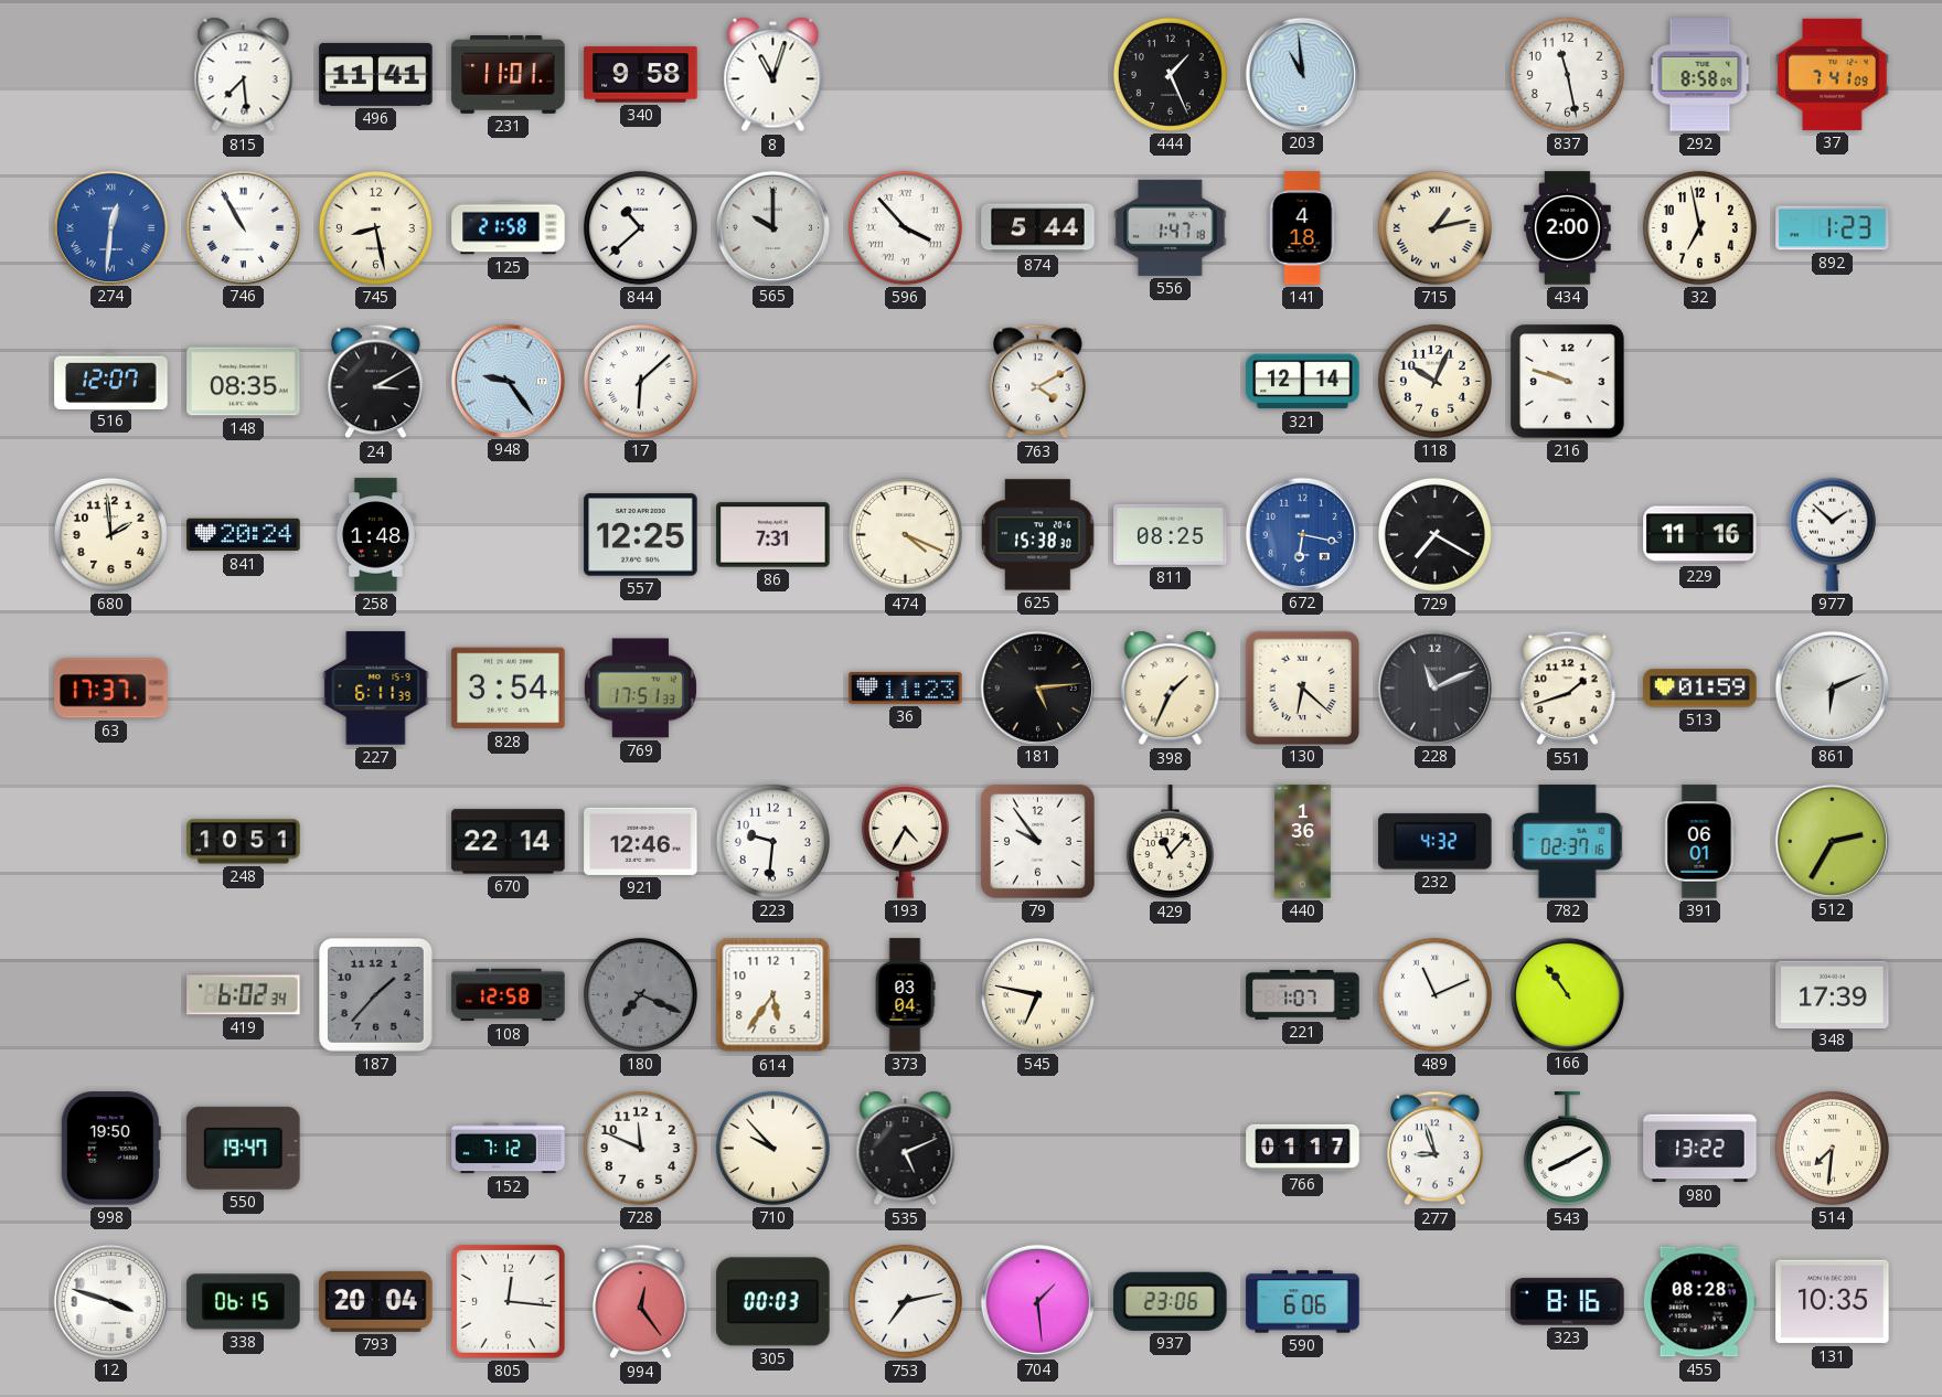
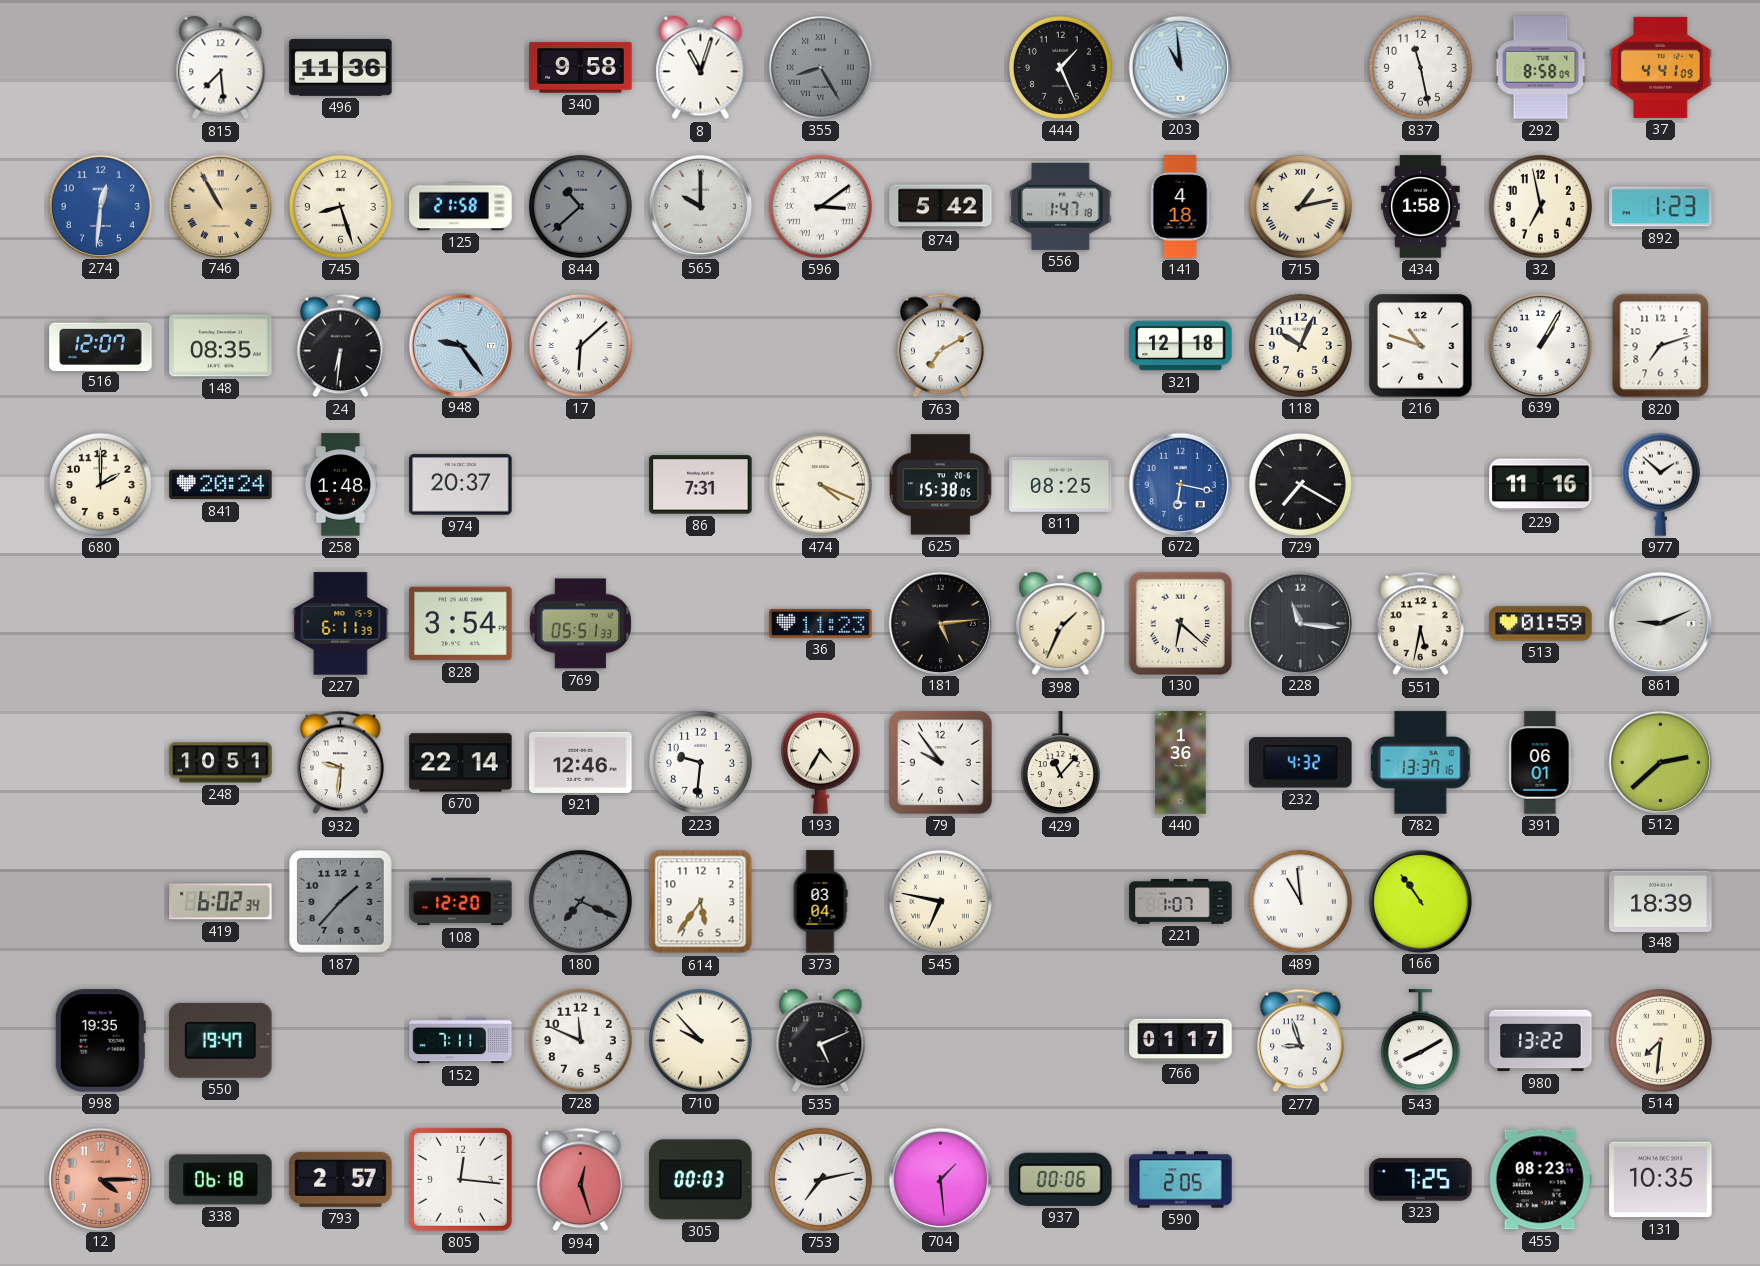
496: 11:41 -> 11:36 (341, 67)
231: 11:01 -> none (509, 75)
355: none -> 8:25 (820, 67)
37: 7:41 -> 4:41 (1661, 67)
274 numerals: Roman -> Arabic (100, 206)
746 dial: white -> champagne (220, 206)
745: 8:28 -> 8:27 (340, 206)
844 dial: white -> grey (580, 206)
596: 3:53 -> 3:09 (820, 206)
874: 5:44 -> 5:42 (941, 207)
434: 2:00 -> 1:58 (1421, 207)
24: 3:10 -> 6:31 (341, 346)
763: 4:10 -> 7:10 (941, 346)
321: 12:14 -> 12:18 (1181, 346)
216: 9:48 -> 10:48 (1421, 346)
639: none -> 1:05 (1540, 345)
820: none -> 7:12 (1661, 346)
680: 1:59 -> 2:00 (100, 484)
974: none -> 20:37 (461, 485)
557: 12:25 -> none (641, 535)
625: 15:38:30 -> 15:38:05 (941, 485)
63: 17:37 -> none (111, 689)
769: 17:51 -> 05:51 (580, 624)
228: 11:11 -> 11:16 (1300, 623)
551: 1:42 -> 5:32 (1421, 624)
861: 6:11 -> 9:11 (1660, 623)
932: none -> 9:31 (341, 763)
782: 02:37 -> 13:37 (1420, 763)
512: 2:35 -> 2:38 (1660, 762)
108: 12:58 -> 12:20 (461, 902)
489: 11:11 -> 10:59 (1300, 901)
348: 17:39 -> 18:39 (1661, 901)
998: 19:50 -> 19:35 (100, 1041)
152: 7:12 -> 7:11 (461, 1041)
12: 3:48 -> 4:15 (100, 1179)
12 dial: white -> salmon (100, 1179)
338: 06:15 -> 06:18 (221, 1180)
793: 20:04 -> 2:57 (341, 1179)
994: 12:24 -> 12:27 (581, 1180)
937: 23:06 -> 00:06 (1061, 1179)
590: 6:06 -> 2:05 (1181, 1180)
323: 8:16 -> 7:25 (1421, 1180)
455: 08:28 -> 08:23 (1540, 1180)
